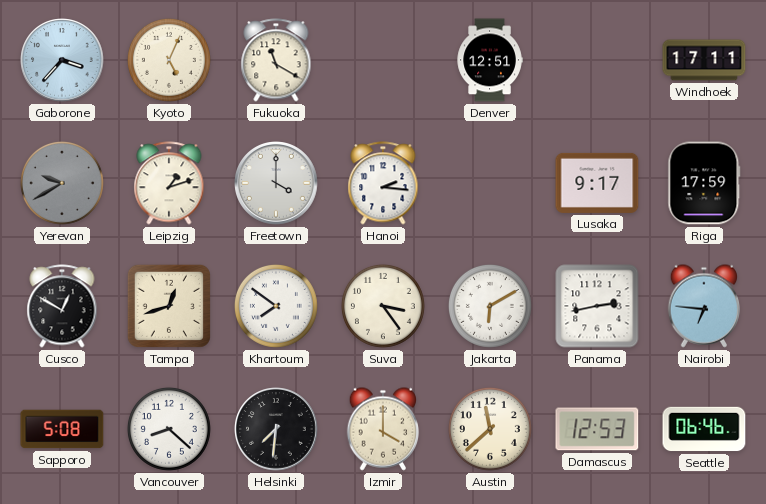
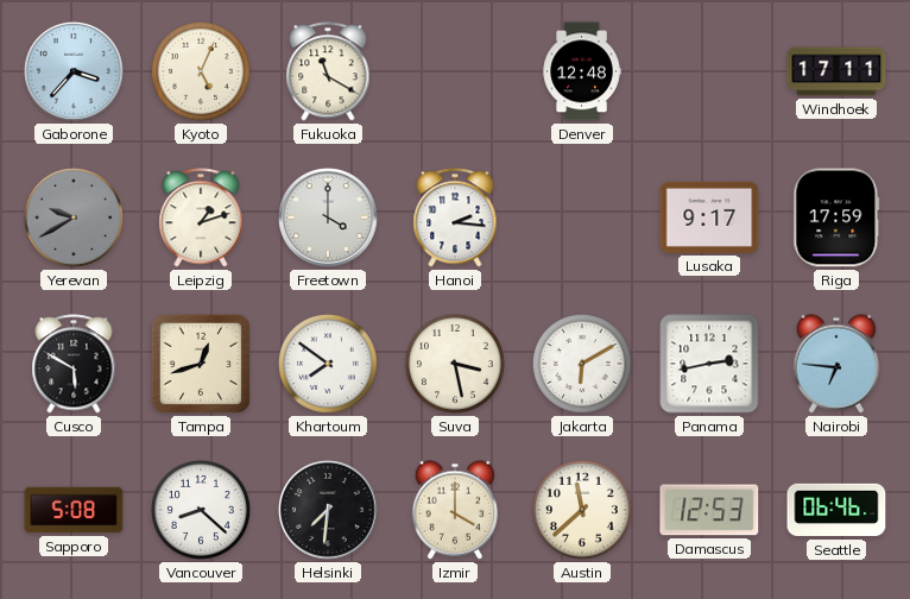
Denver: 12:51 -> 12:48 (582, 71)
Cusco: 12:50 -> 5:50 (74, 364)
Suva: 3:24 -> 3:28 (455, 364)
